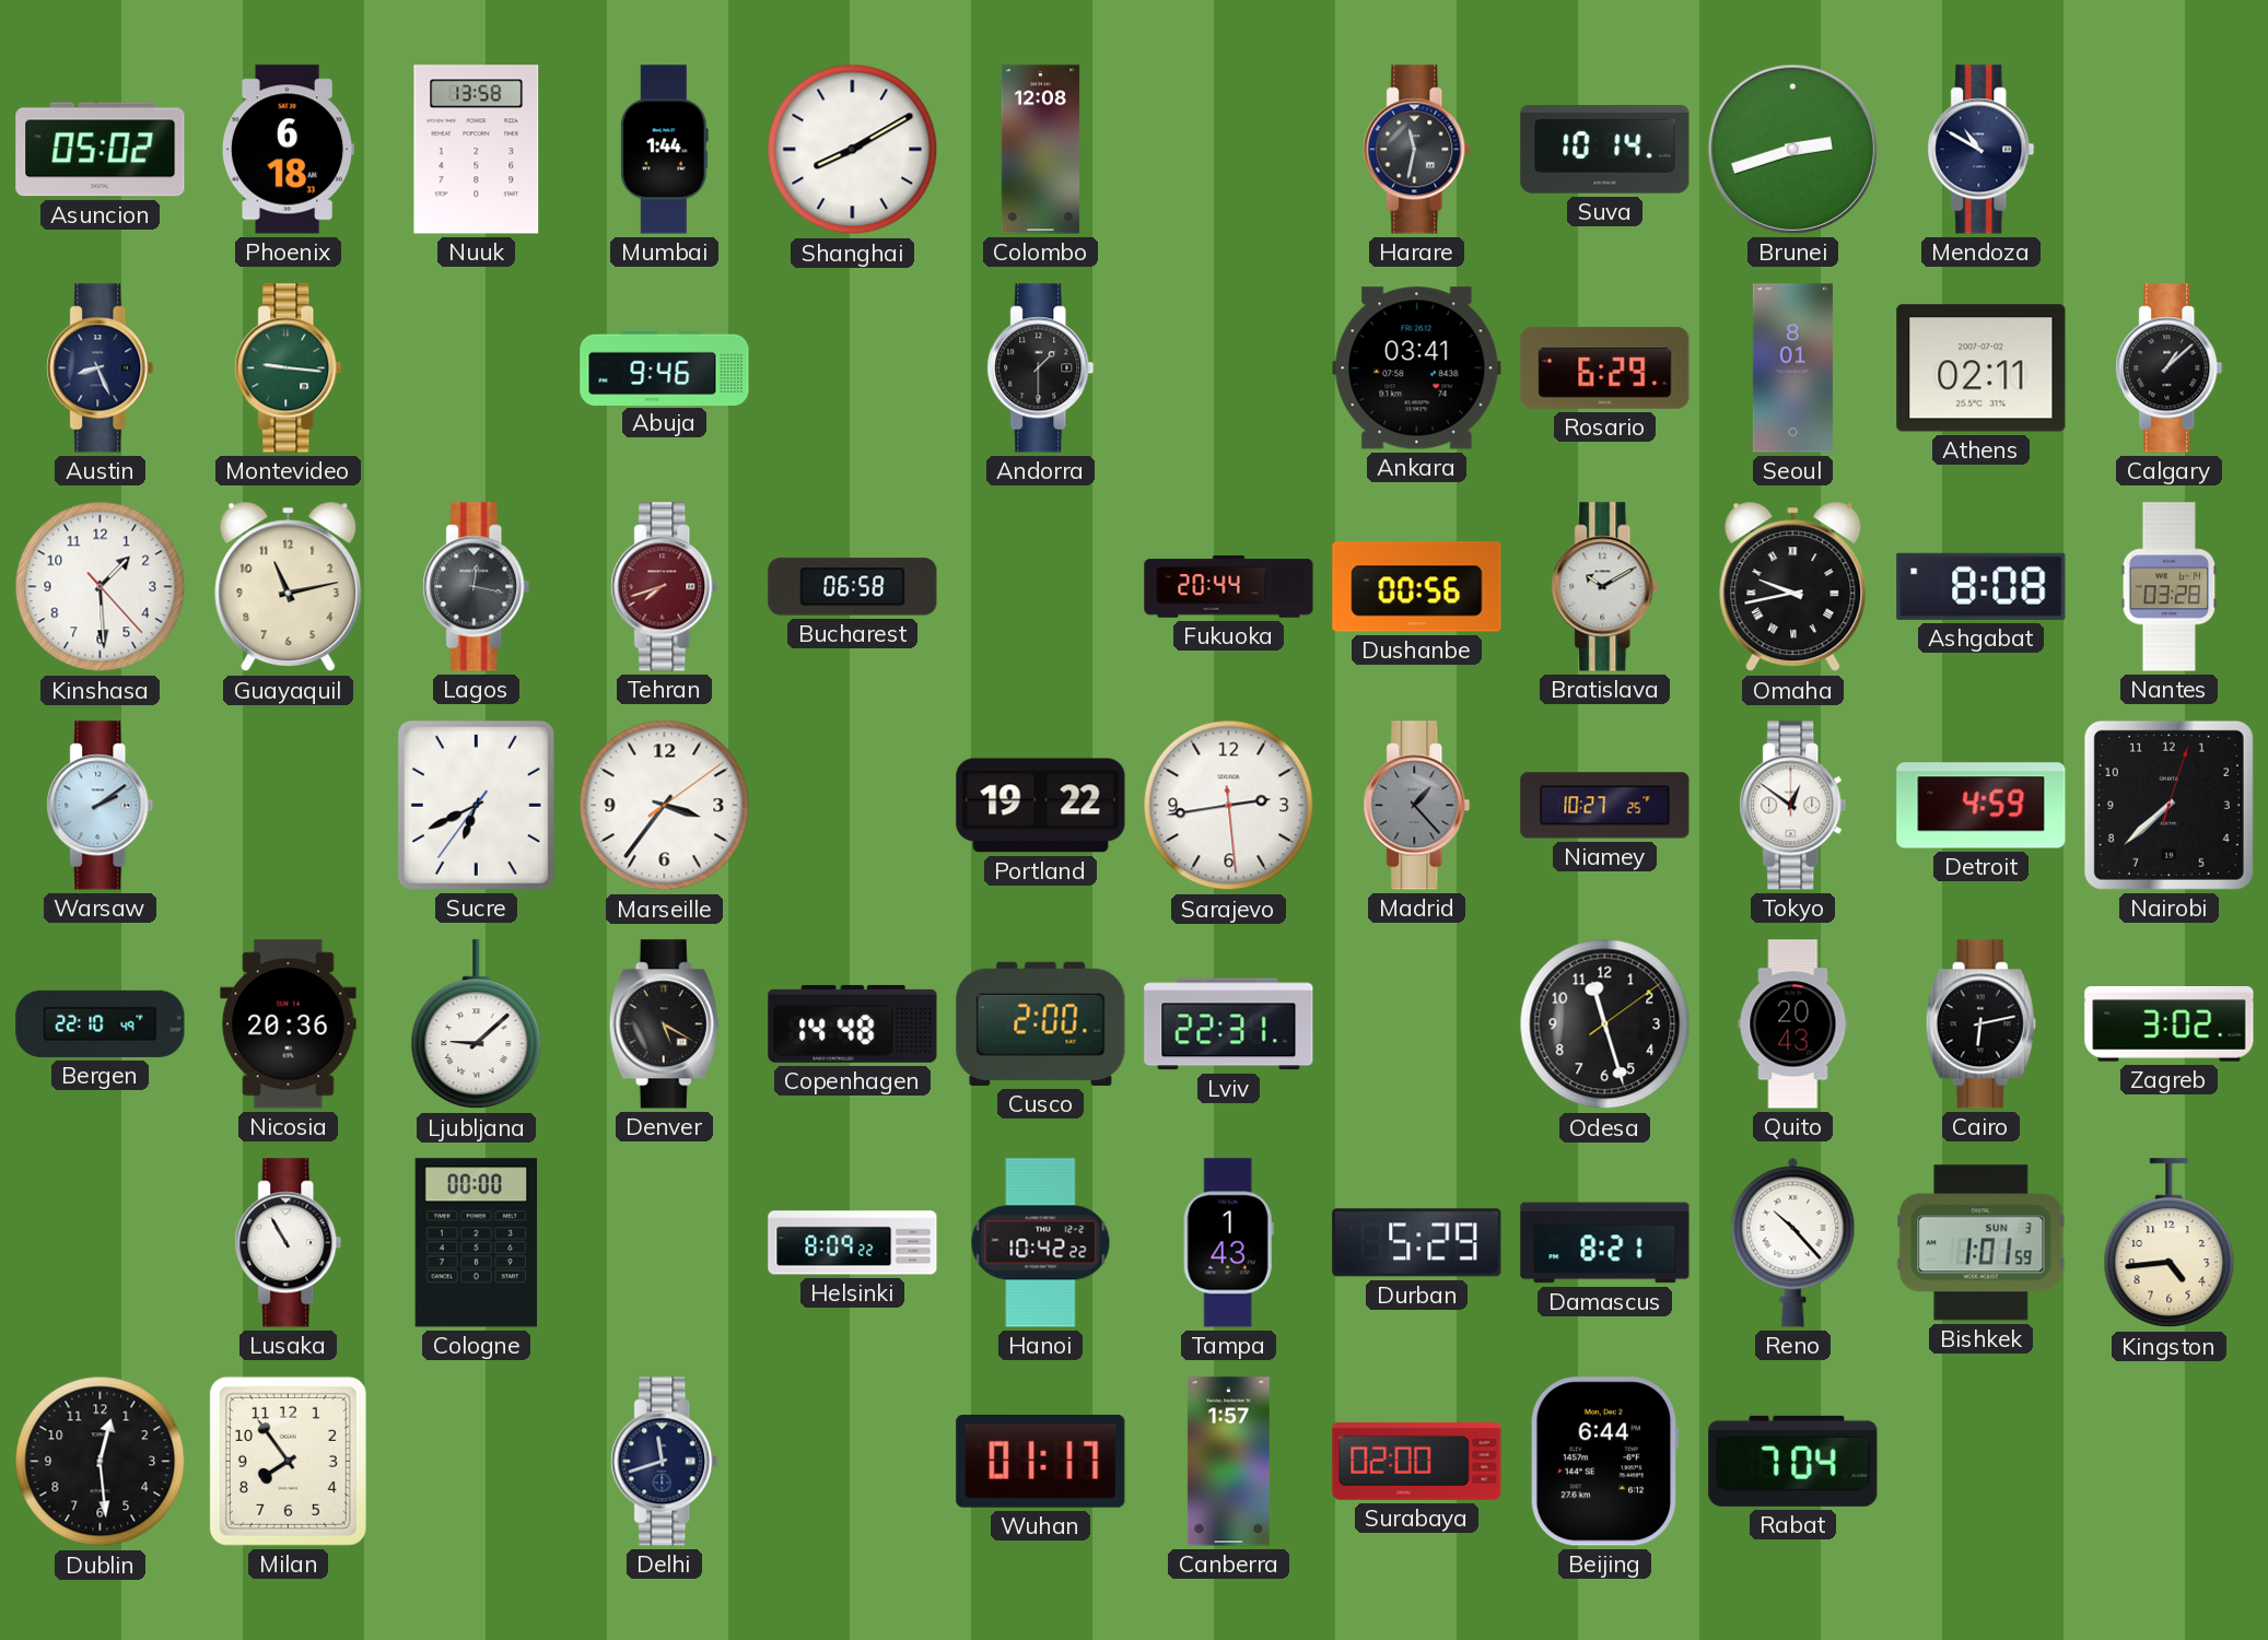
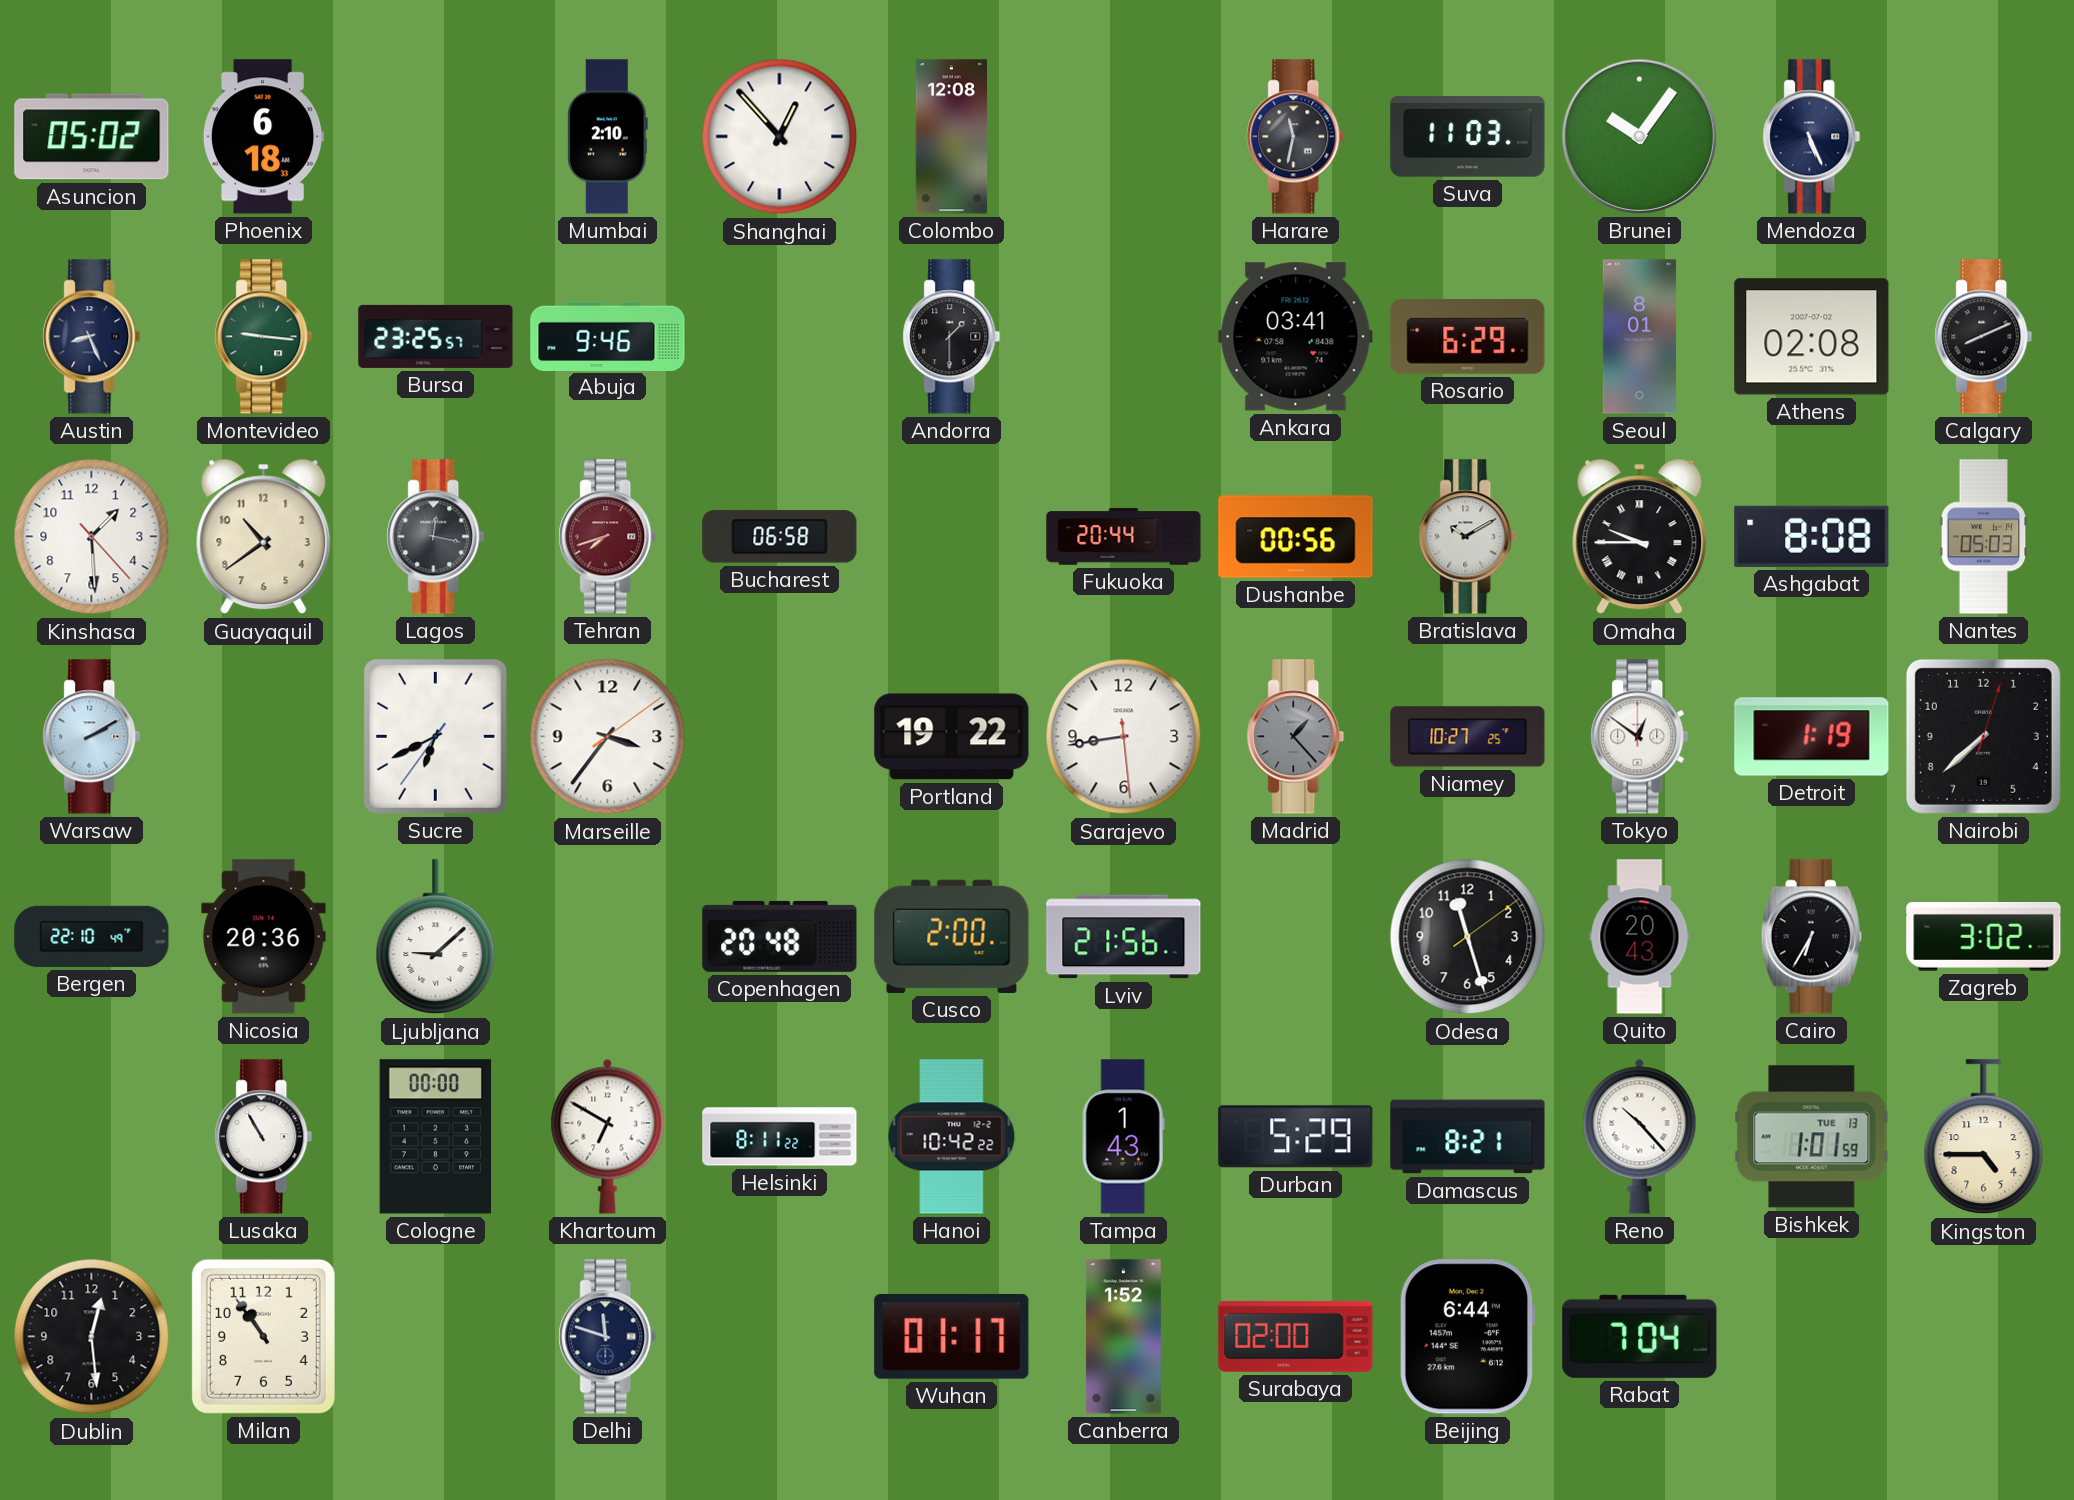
Nuuk: 13:58 -> none (477, 150)
Mumbai: 1:44 -> 2:10 (607, 137)
Shanghai: 8:10 -> 12:53 (780, 137)
Suva: 10:14 -> 11:03 (1468, 137)
Brunei: 2:42 -> 10:06 (1639, 136)
Mendoza: 10:50 -> 5:26 (1812, 137)
Bursa: none -> 23:25 (436, 336)
Athens: 02:11 -> 02:08 (1812, 337)
Calgary: 1:08 -> 8:11 (1984, 337)
Guayaquil: 11:13 -> 10:39 (264, 537)
Omaha: 9:43 -> 9:45 (1640, 537)
Nantes: 03:28 -> 05:03 (1984, 537)
Warsaw: 2:09 -> 2:10 (92, 737)
Sarajevo: 2:43 -> 8:43 (1124, 737)
Detroit: 4:59 -> 1:19 (1812, 737)
Denver: 5:20 -> none (664, 1024)
Copenhagen: 14:48 -> 20:48 (780, 936)
Lviv: 22:31 -> 21:56 (1124, 937)
Cairo: 6:13 -> 6:35 (1811, 937)
Khartoum: none -> 6:50 (608, 1136)
Helsinki: 8:09 -> 8:11 (780, 1137)
Bishkek date: SUN 3 -> TUE 13 (1812, 1137)
Kingston: 4:44 -> 4:45 (1984, 1137)
Milan: 7:54 -> 10:54 (263, 1336)
Delhi: 11:42 -> 11:48 (608, 1337)
Canberra: 1:57 -> 1:52 (1123, 1337)
